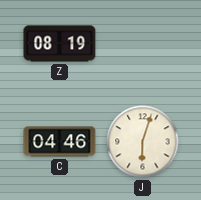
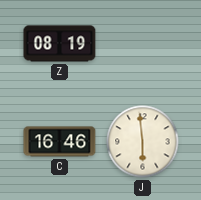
C: 04:46 -> 16:46 (60, 142)
J: 6:03 -> 5:59 (143, 142)
